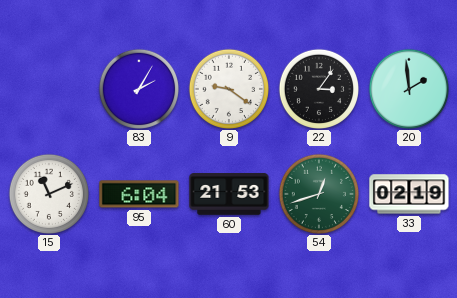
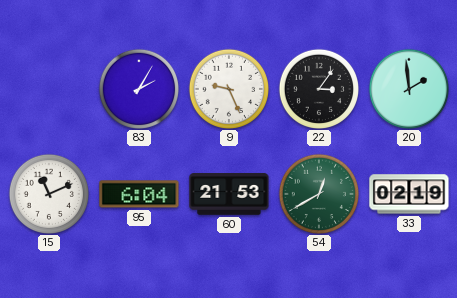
9: 9:21 -> 9:26 (228, 88)
54: 12:42 -> 12:40 (318, 193)
